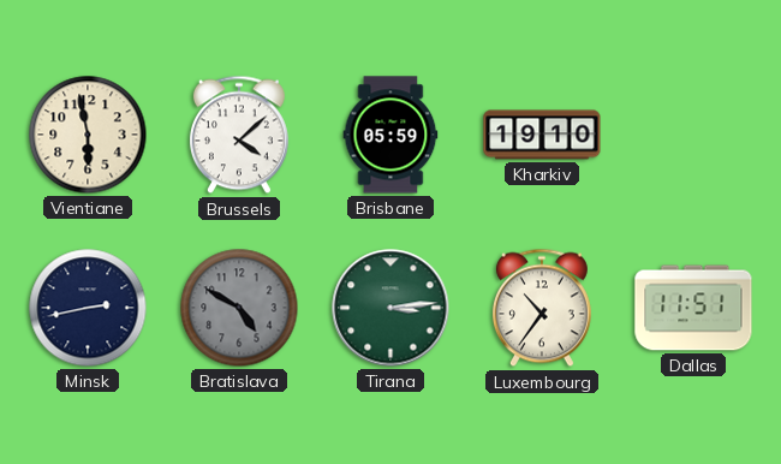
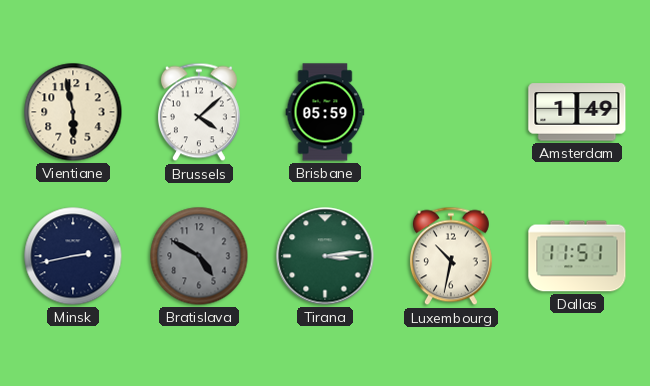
Kharkiv: 19:10 -> none (542, 135)
Amsterdam: none -> 1:49 (577, 112)
Luxembourg: 10:36 -> 10:32 (451, 256)
